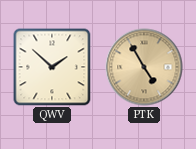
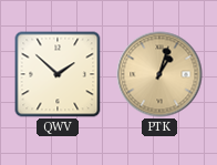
PTK: 4:55 -> 1:03 (159, 74)
